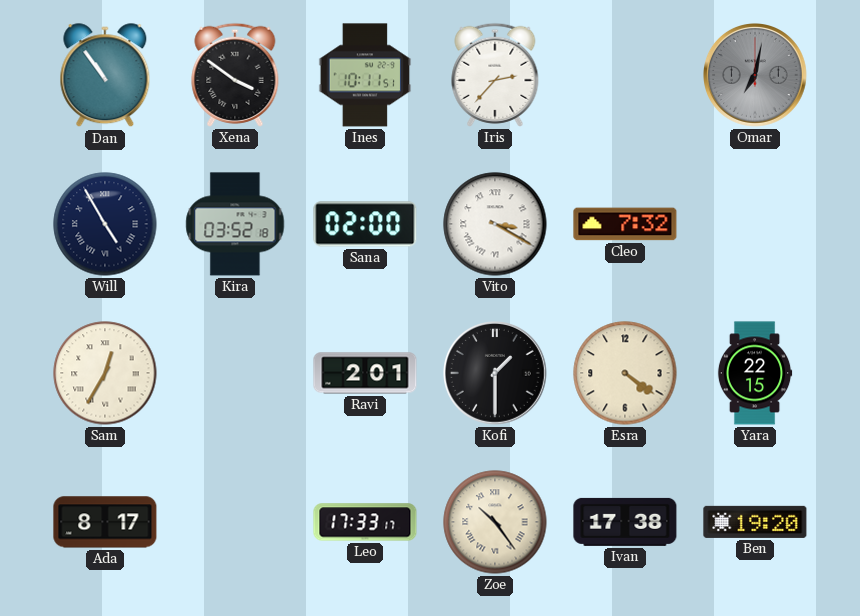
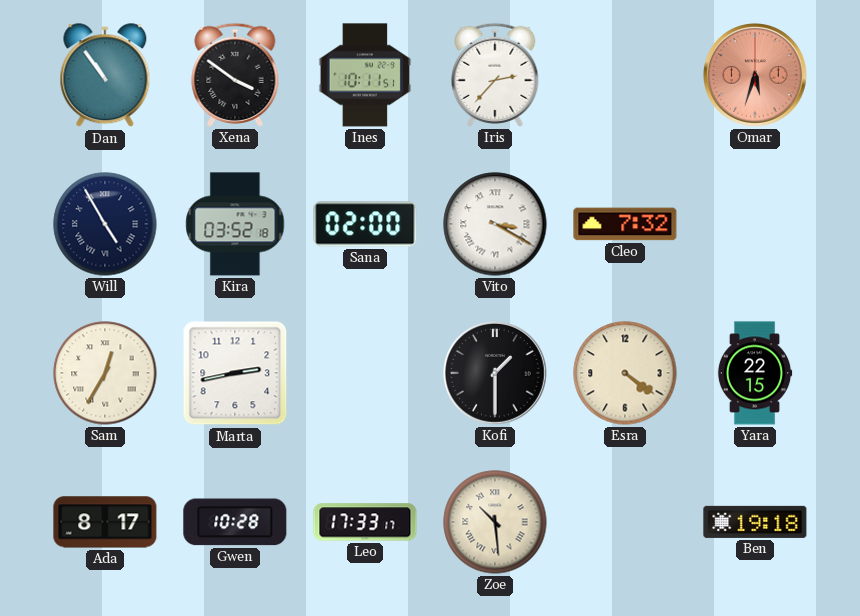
Omar: 7:02 -> 5:33 (756, 76)
Omar dial: grey -> salmon (756, 76)
Marta: none -> 2:43 (235, 373)
Ravi: 2:01 -> none (365, 373)
Gwen: none -> 10:28 (235, 522)
Zoe: 10:24 -> 10:29 (495, 522)
Ivan: 17:38 -> none (625, 522)
Ben: 19:20 -> 19:18 (755, 522)
